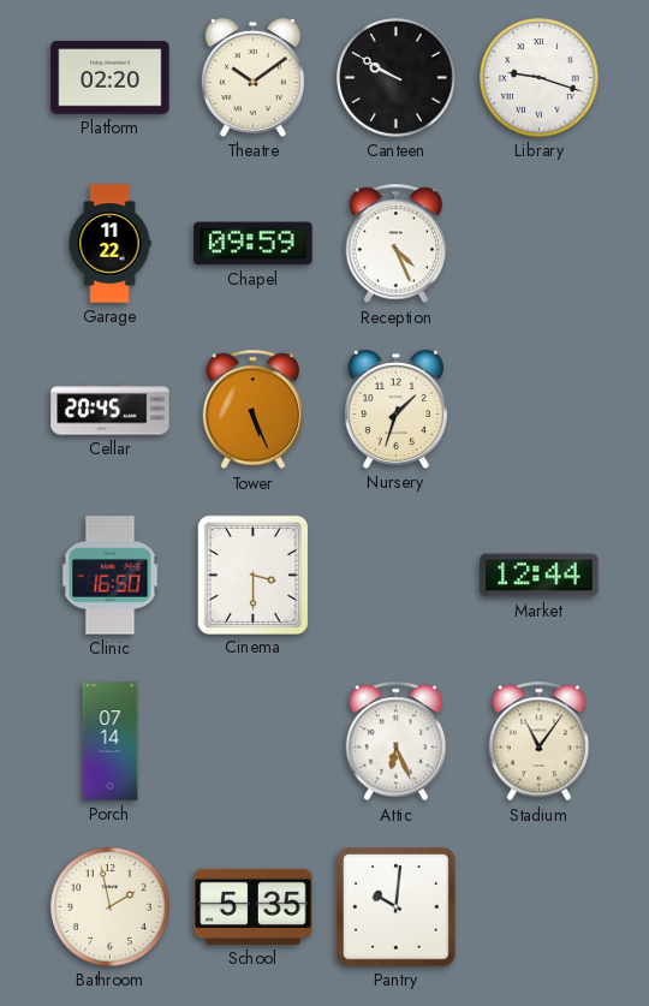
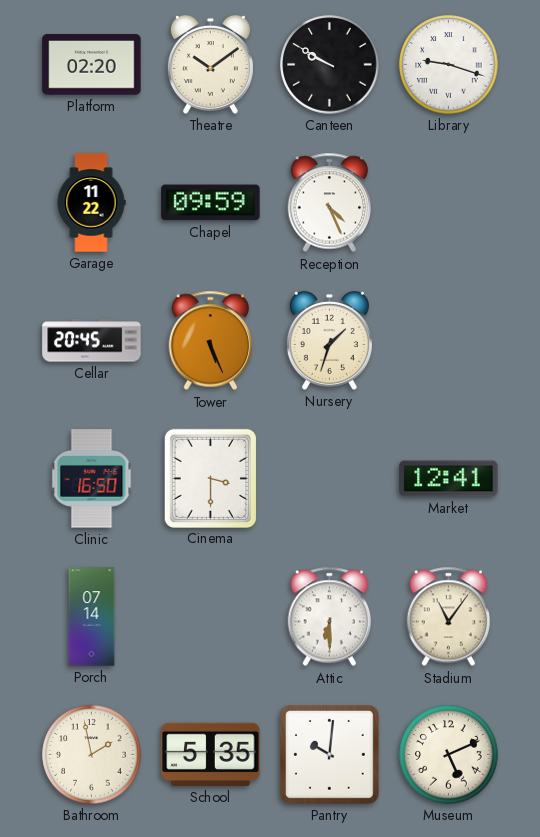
Market: 12:44 -> 12:41 (449, 479)
Attic: 6:26 -> 6:30 (330, 617)
Museum: none -> 5:11 (449, 755)
